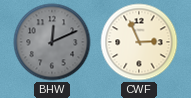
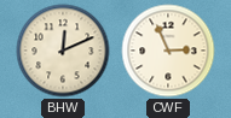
BHW dial: grey -> cream (63, 51)
